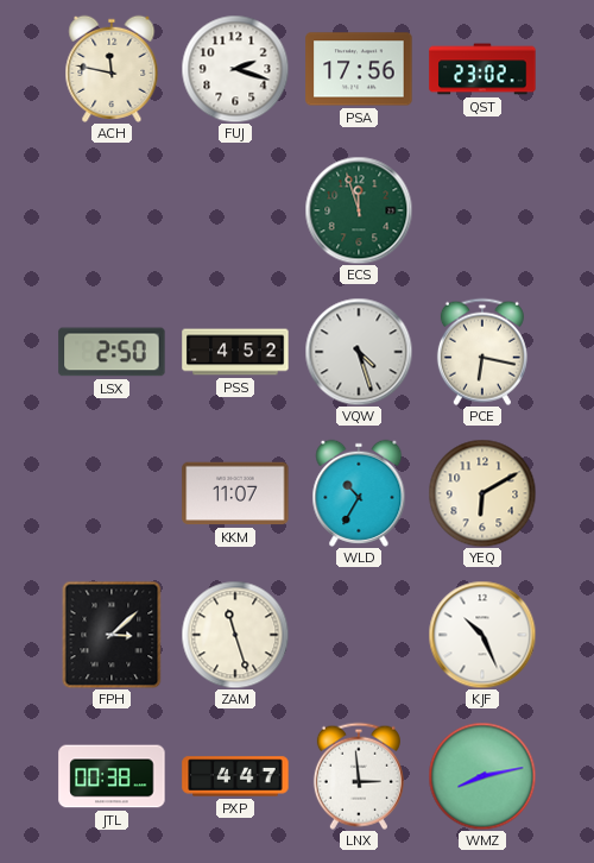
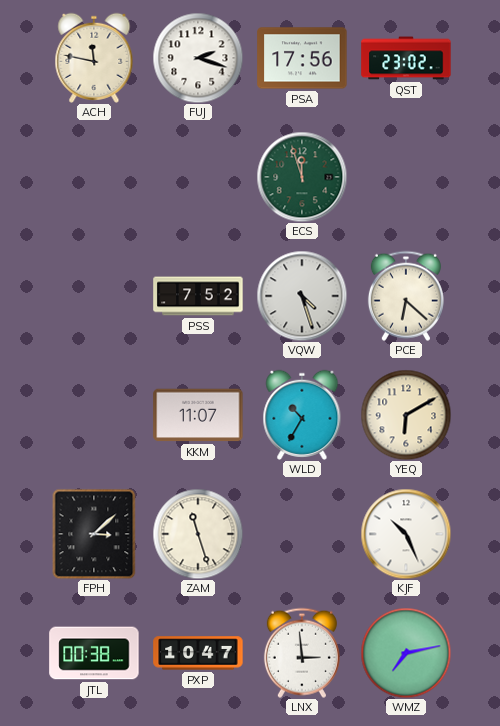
LSX: 2:50 -> none (112, 352)
PSS: 4:52 -> 7:52 (198, 296)
PCE: 6:17 -> 6:22 (406, 296)
PXP: 4:47 -> 10:47 (198, 653)
WMZ: 8:13 -> 7:13 (406, 653)
